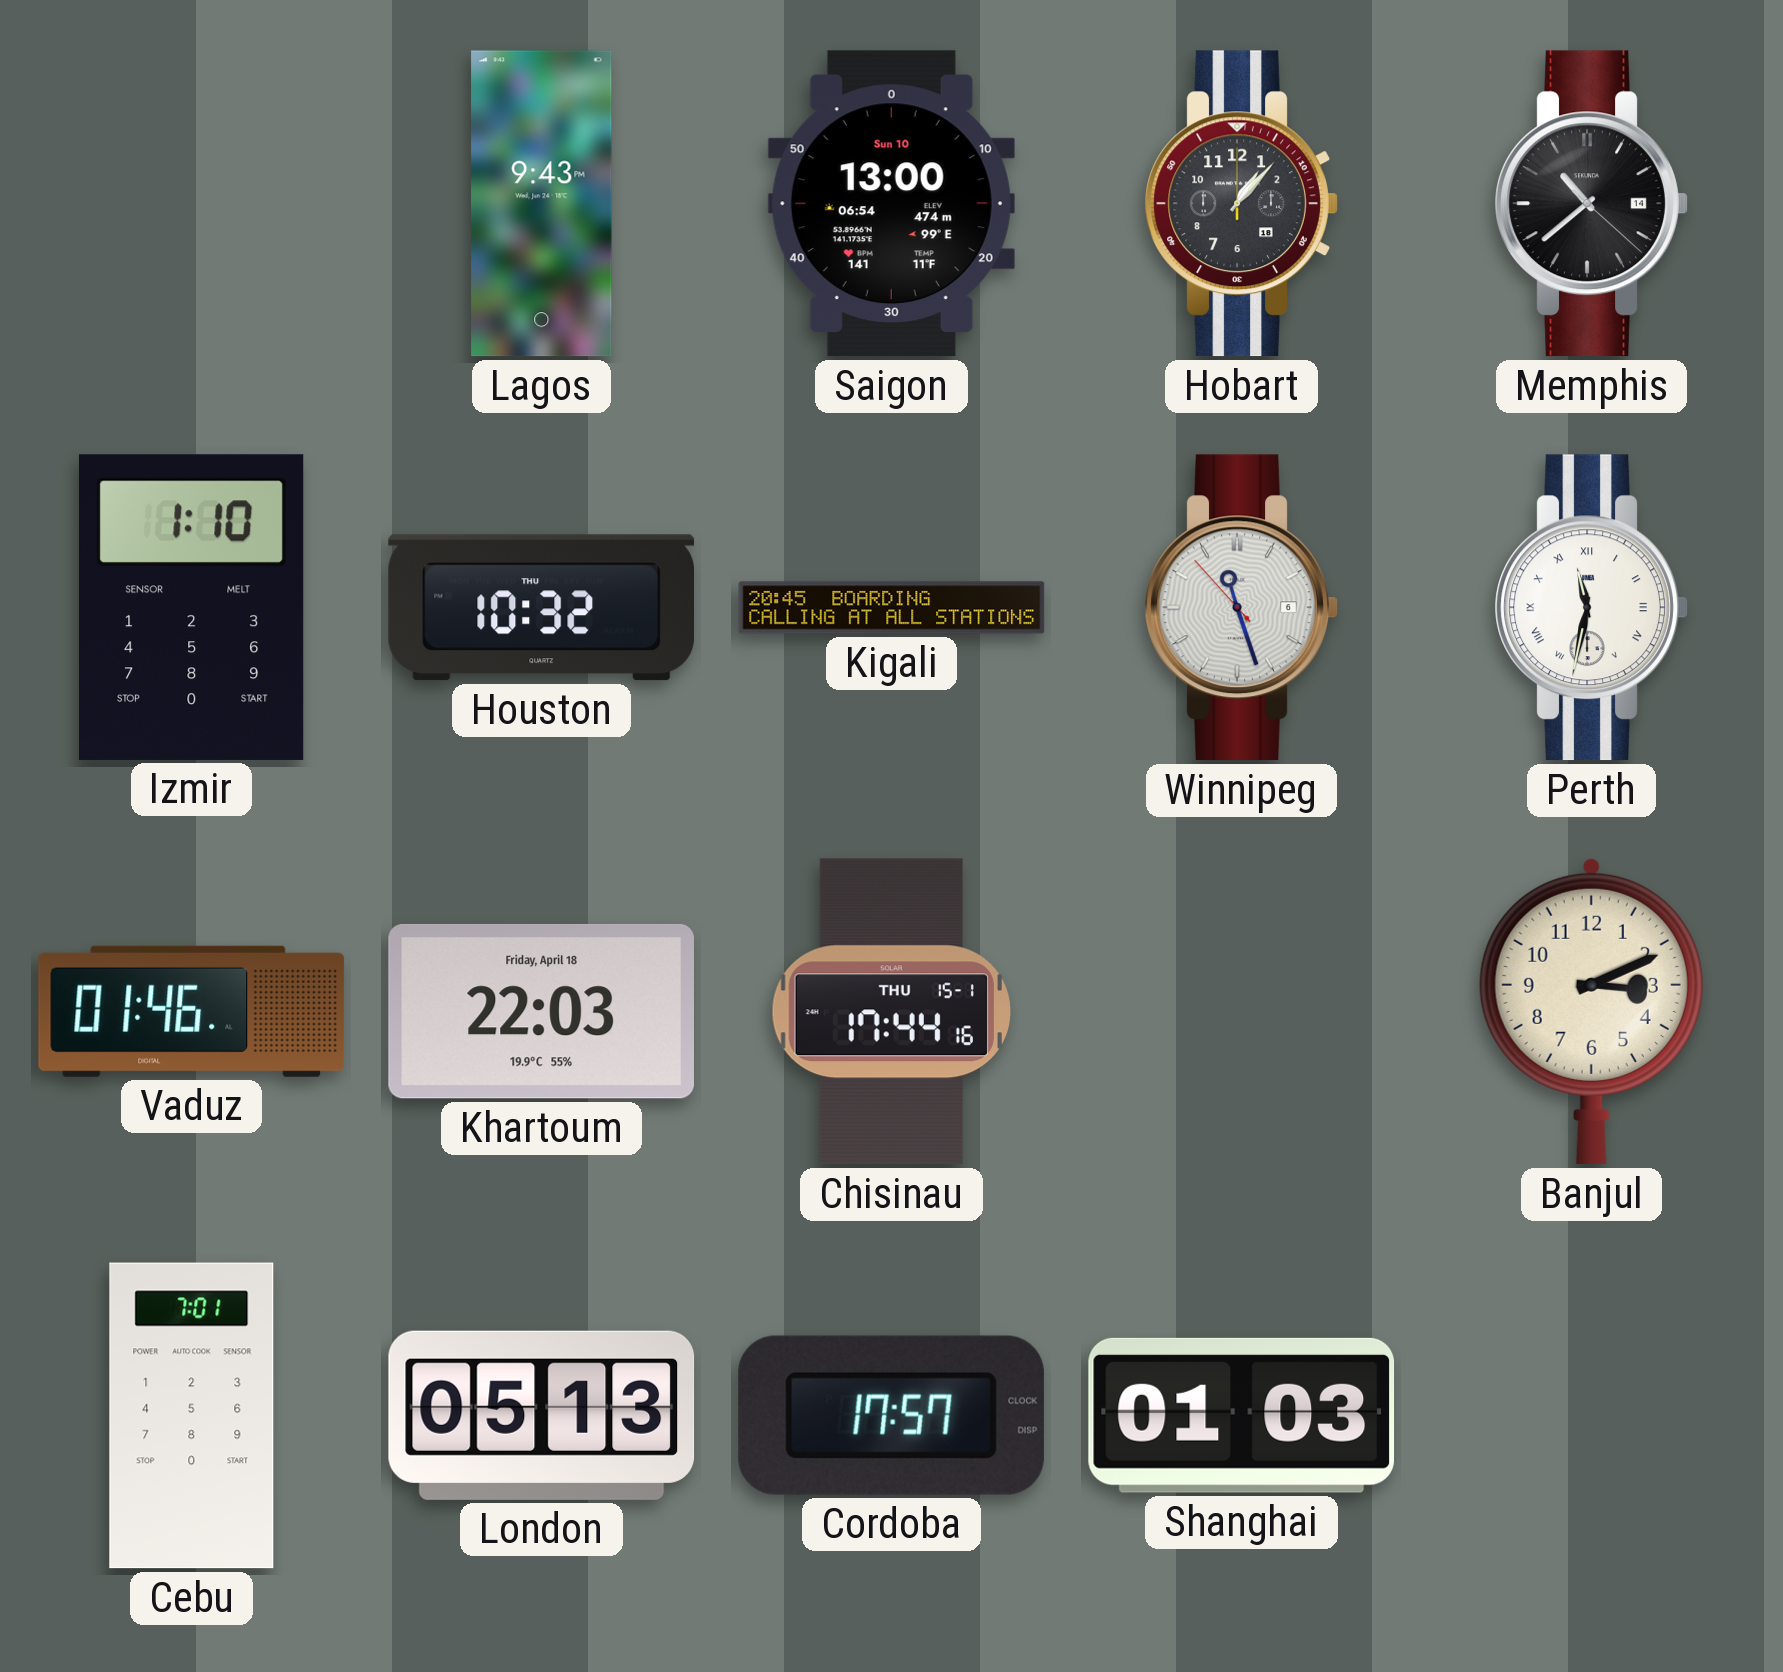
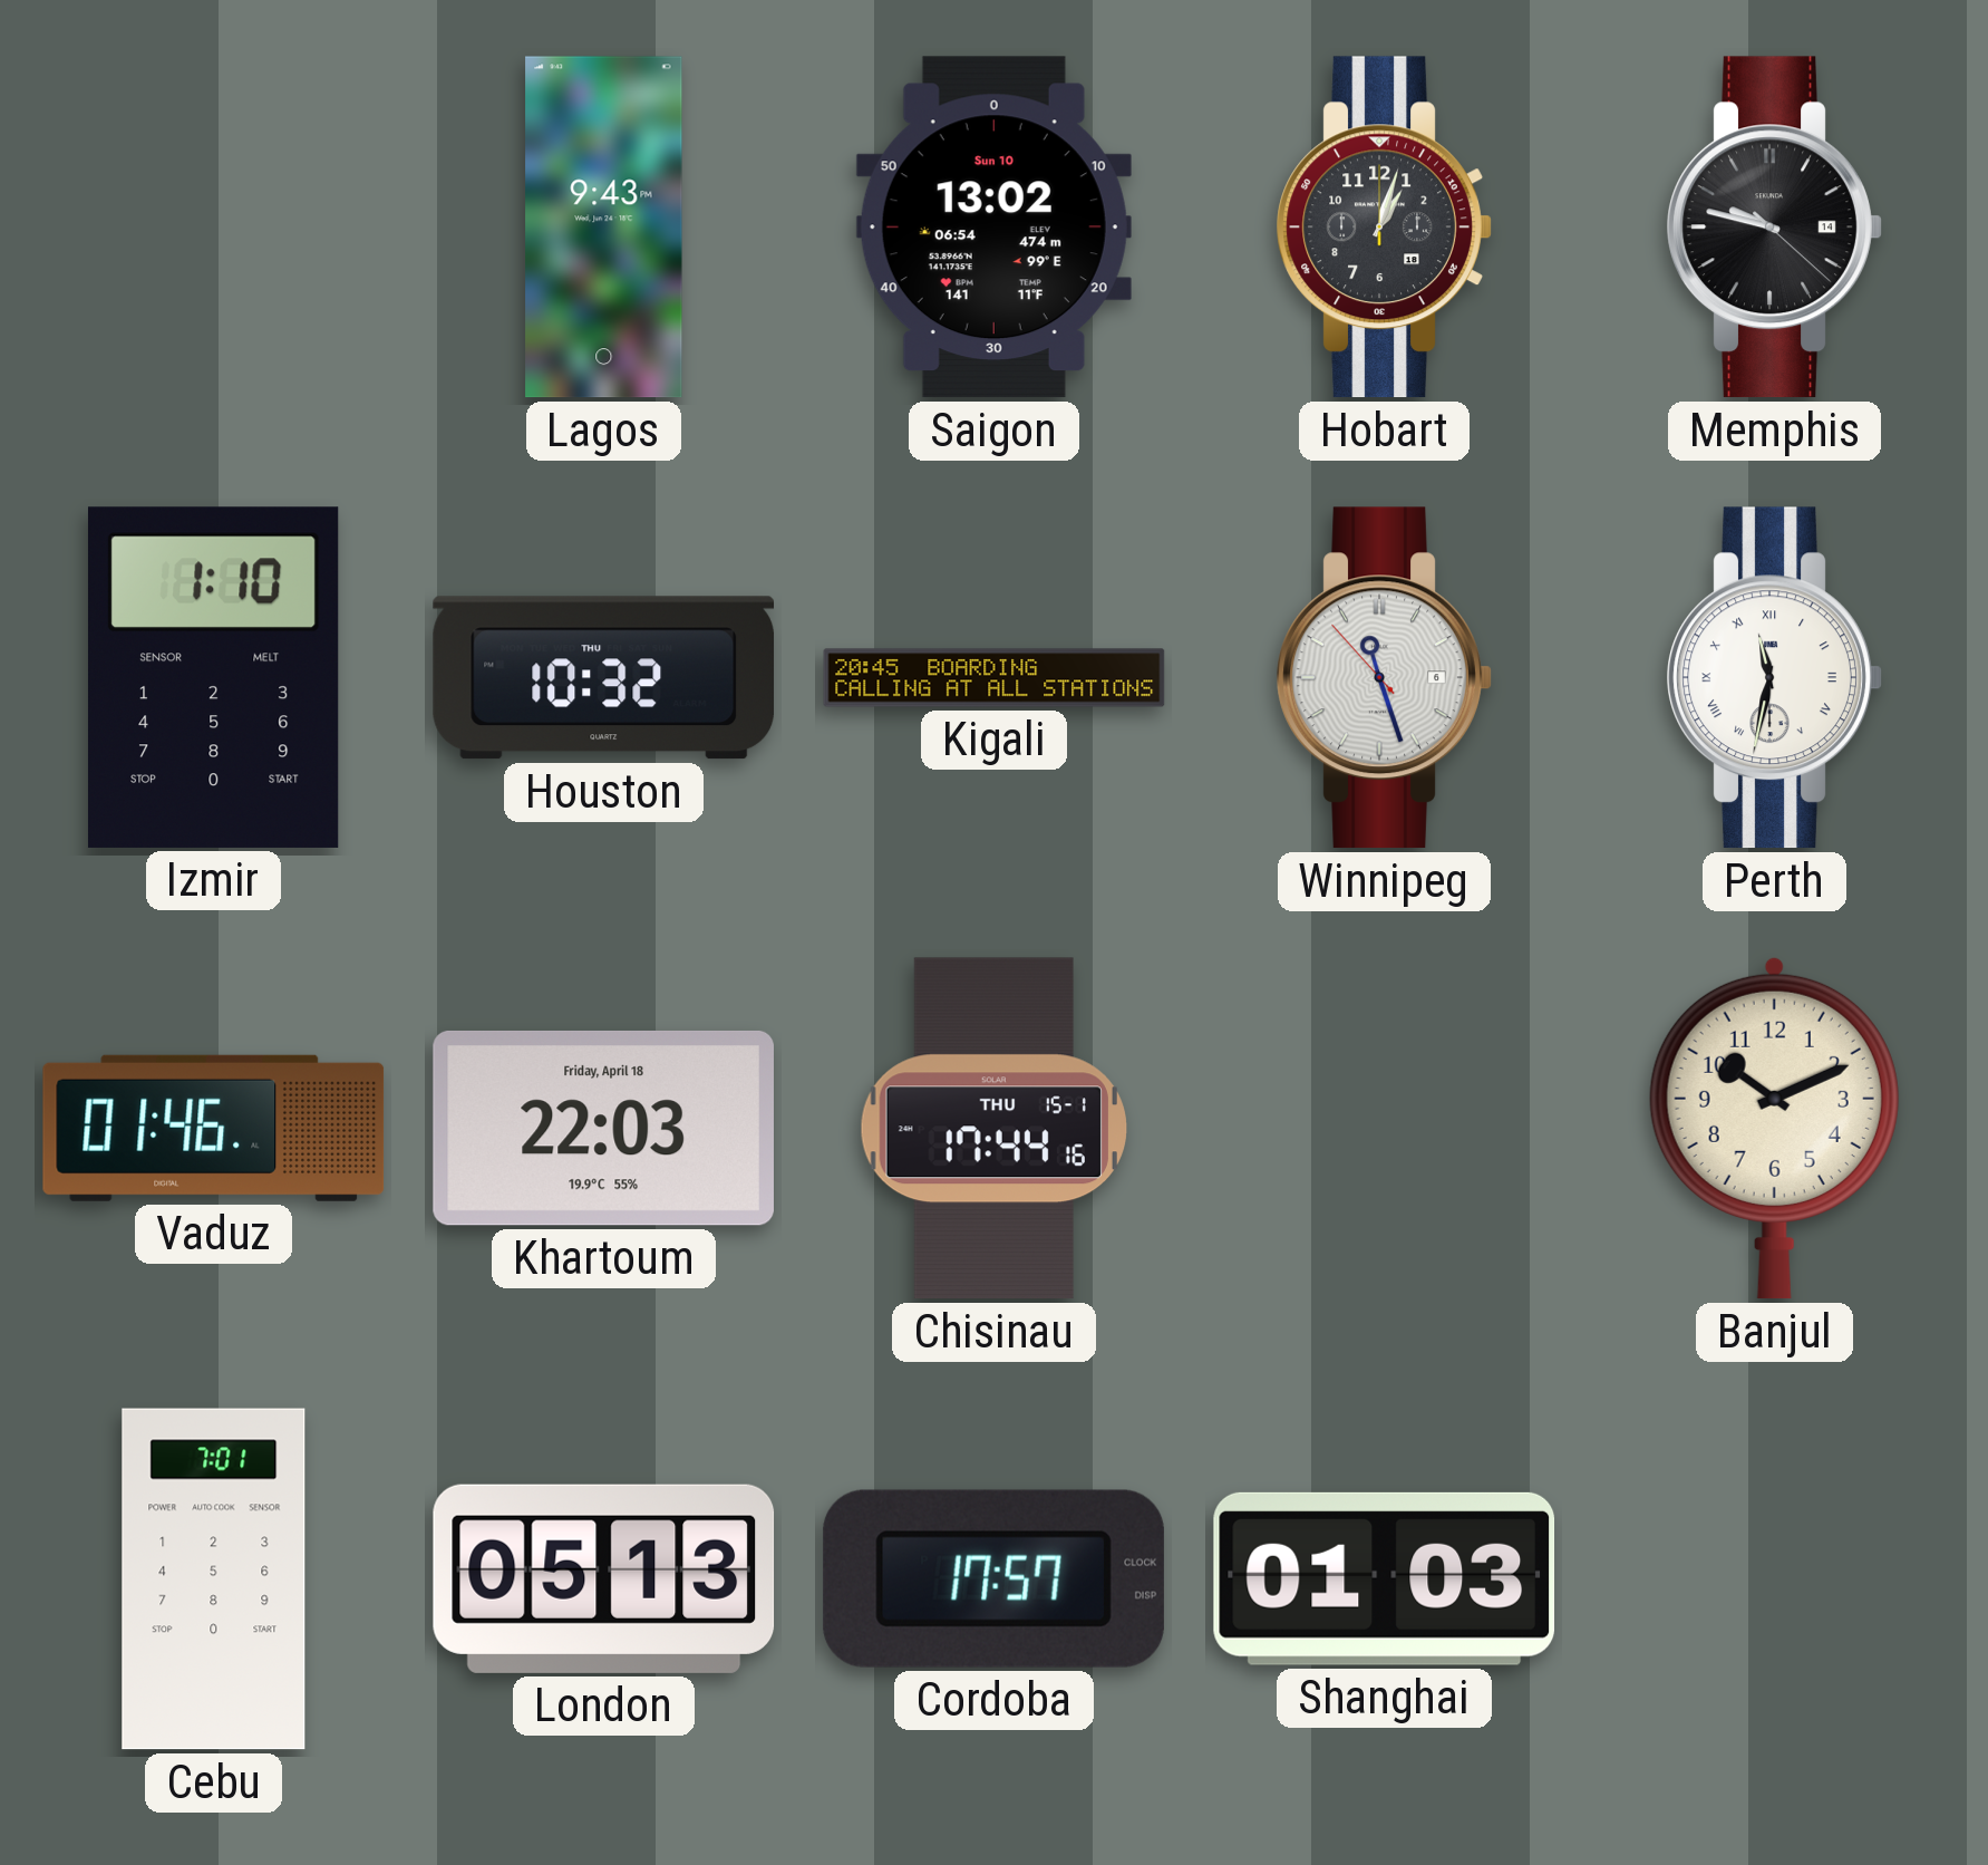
Saigon: 13:00 -> 13:02 (993, 228)
Hobart: 1:07 -> 1:03 (1384, 228)
Memphis: 10:38 -> 9:47 (1774, 228)
Banjul: 3:11 -> 10:11 (1774, 1128)
